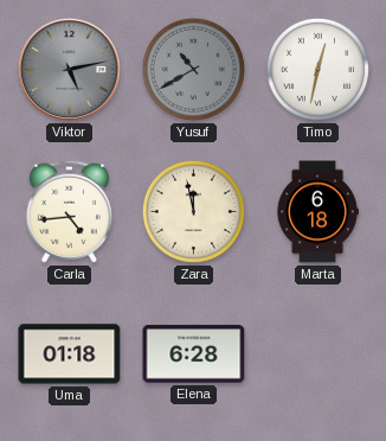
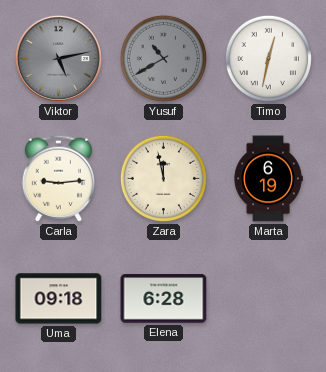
Carla: 4:44 -> 9:14 (58, 178)
Marta: 6:18 -> 6:19 (268, 179)
Uma: 01:18 -> 09:18 (59, 299)
